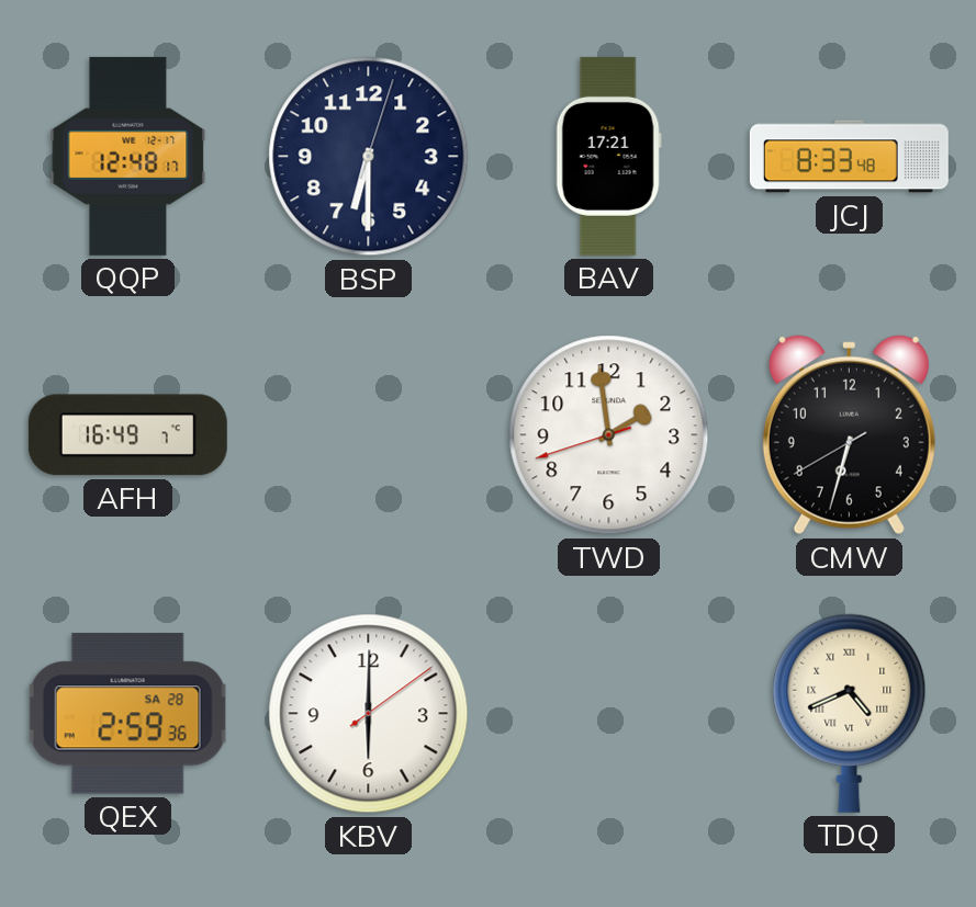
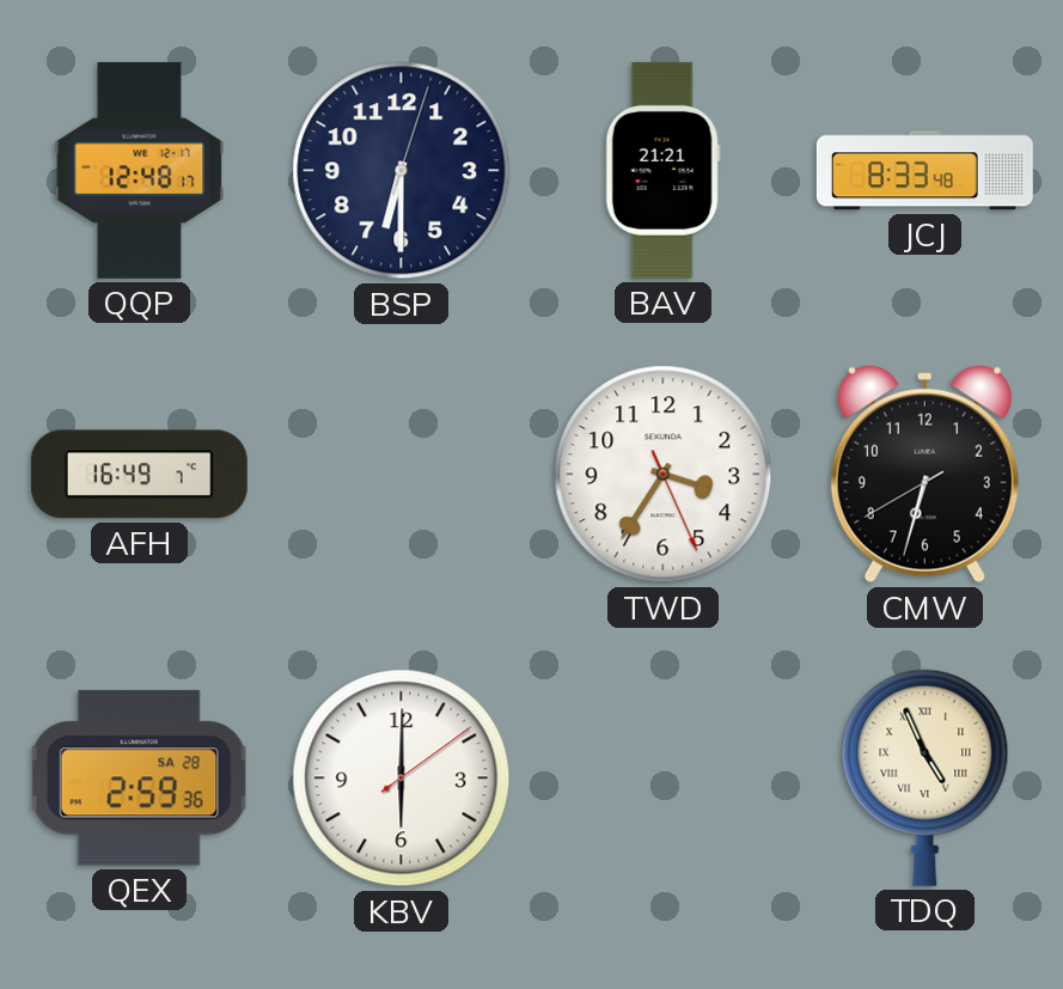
BAV: 17:21 -> 21:21 (662, 170)
TWD: 1:58 -> 3:35 (664, 475)
TDQ: 4:41 -> 4:56 (925, 777)
